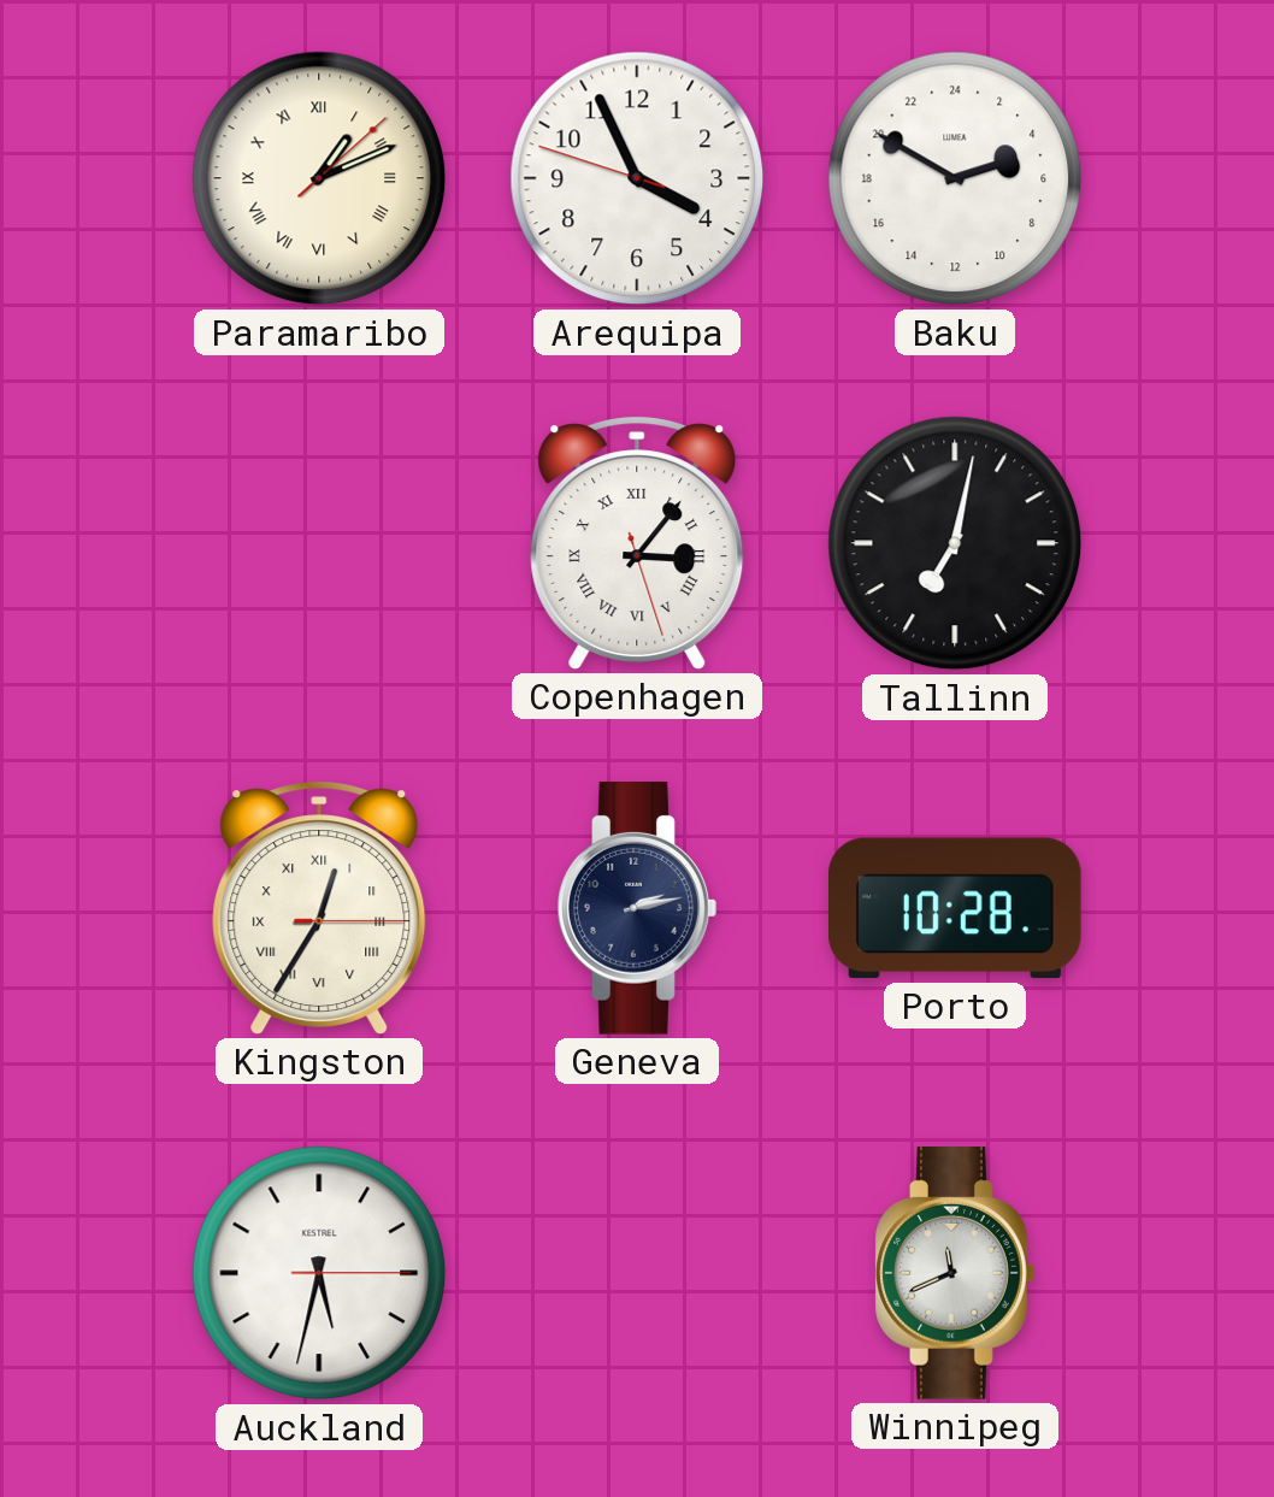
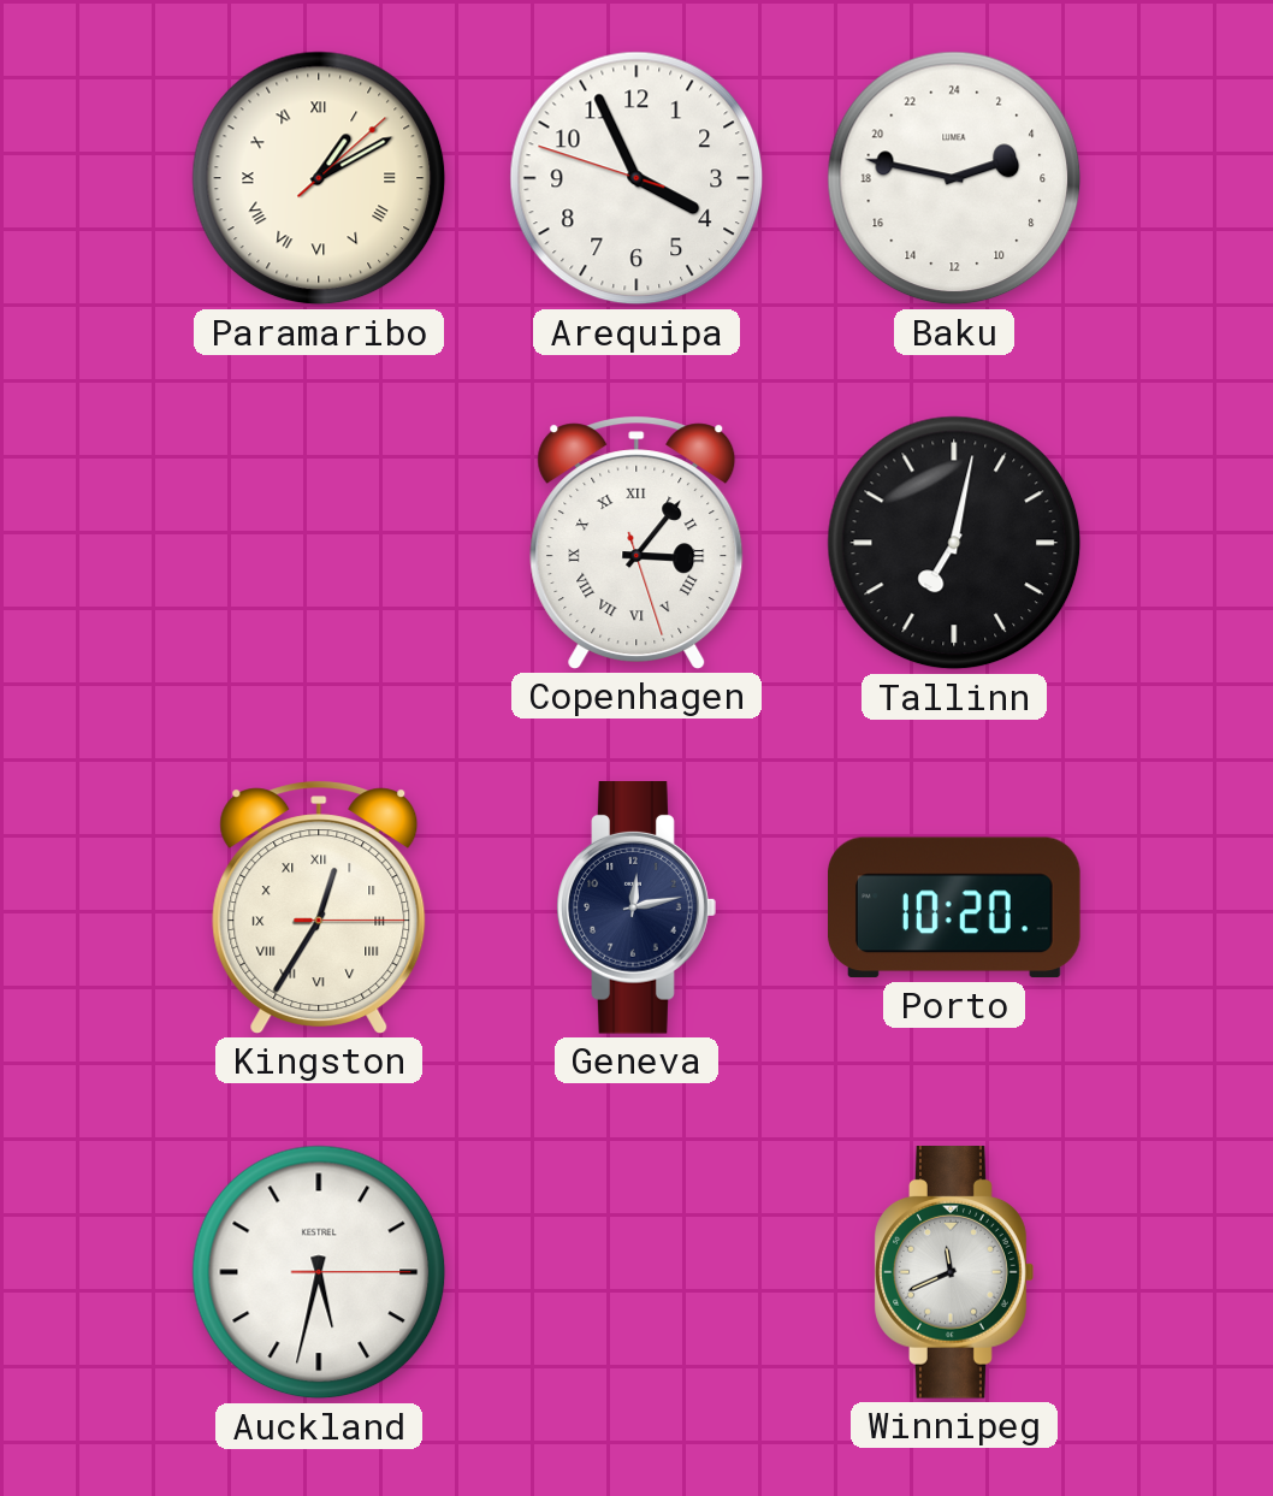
Paramaribo: 1:11 -> 1:10 (319, 178)
Baku: 4:50 -> 4:47 (954, 178)
Geneva: 2:13 -> 12:13 (636, 907)
Porto: 10:28 -> 10:20 (955, 907)
